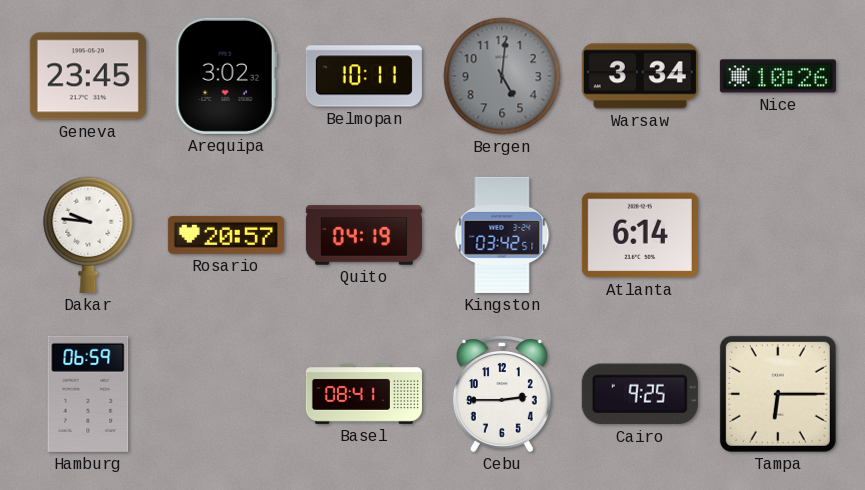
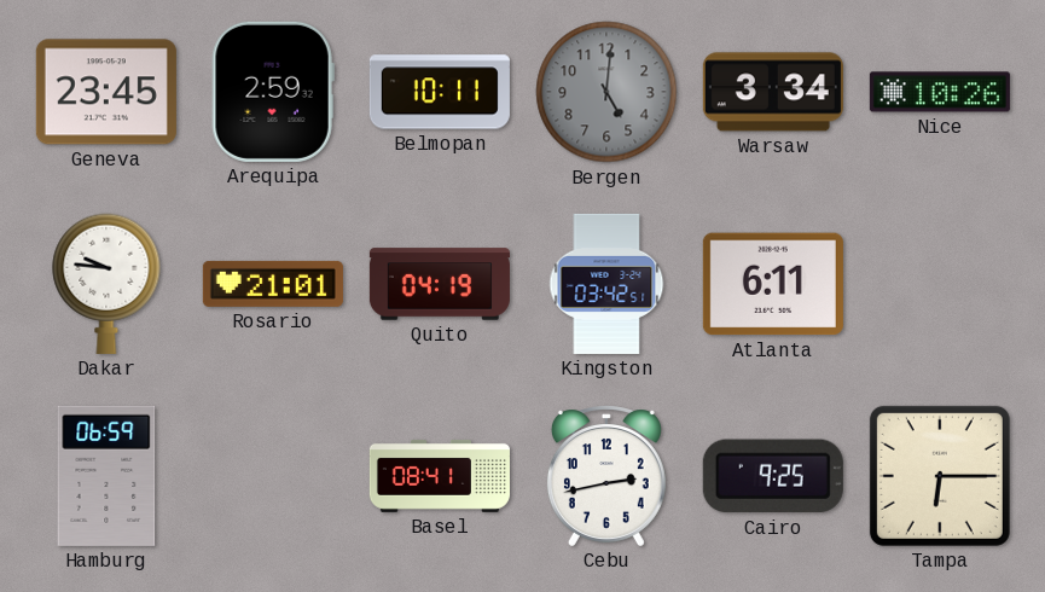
Arequipa: 3:02 -> 2:59 (273, 92)
Rosario: 20:57 -> 21:01 (273, 284)
Atlanta: 6:14 -> 6:11 (773, 284)
Cebu: 2:45 -> 2:43 (606, 476)
